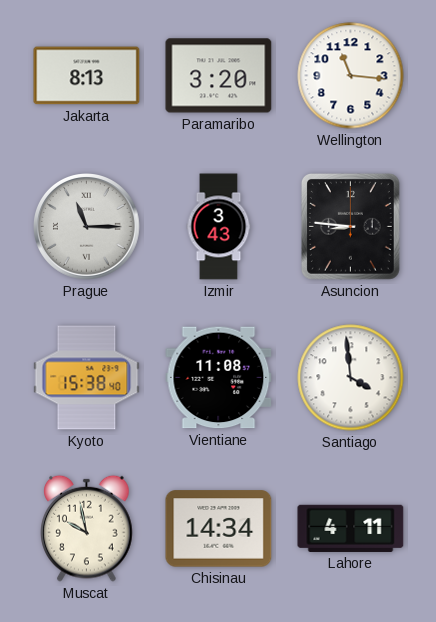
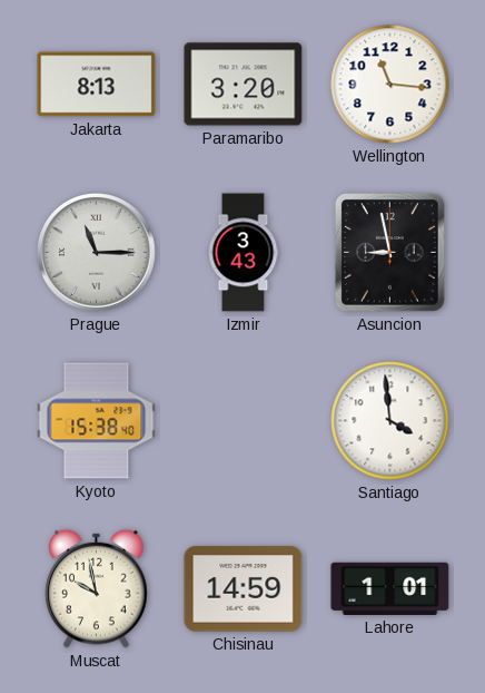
Asuncion: 8:46 -> 8:58 (389, 252)
Vientiane: 11:08 -> none (219, 378)
Chisinau: 14:34 -> 14:59 (244, 589)
Lahore: 4:11 -> 1:01 (390, 588)
